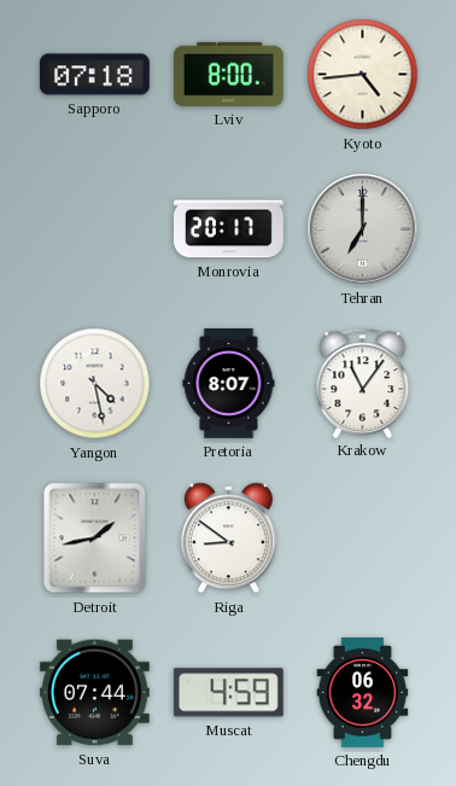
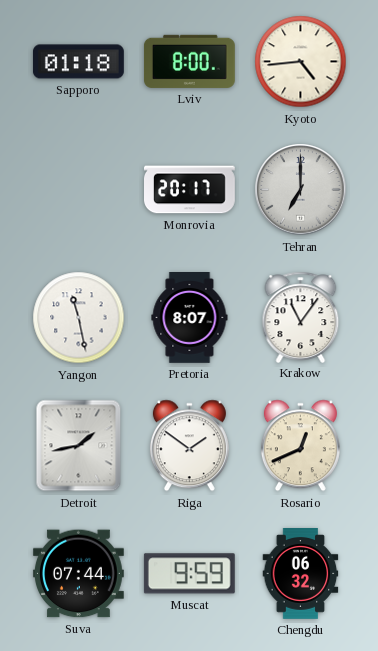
Sapporo: 07:18 -> 01:18 (79, 62)
Yangon: 4:28 -> 11:28 (79, 318)
Riga: 8:51 -> 1:51 (189, 446)
Rosario: none -> 12:41 (300, 446)
Muscat: 4:59 -> 9:59 (189, 574)
